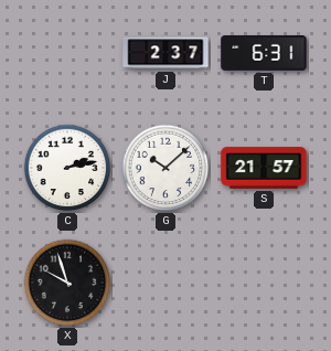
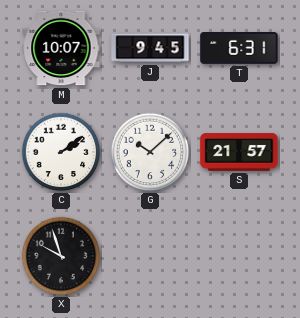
M: none -> 10:07 (61, 48)
J: 2:37 -> 9:45 (150, 48)
C: 2:13 -> 2:09 (61, 152)
